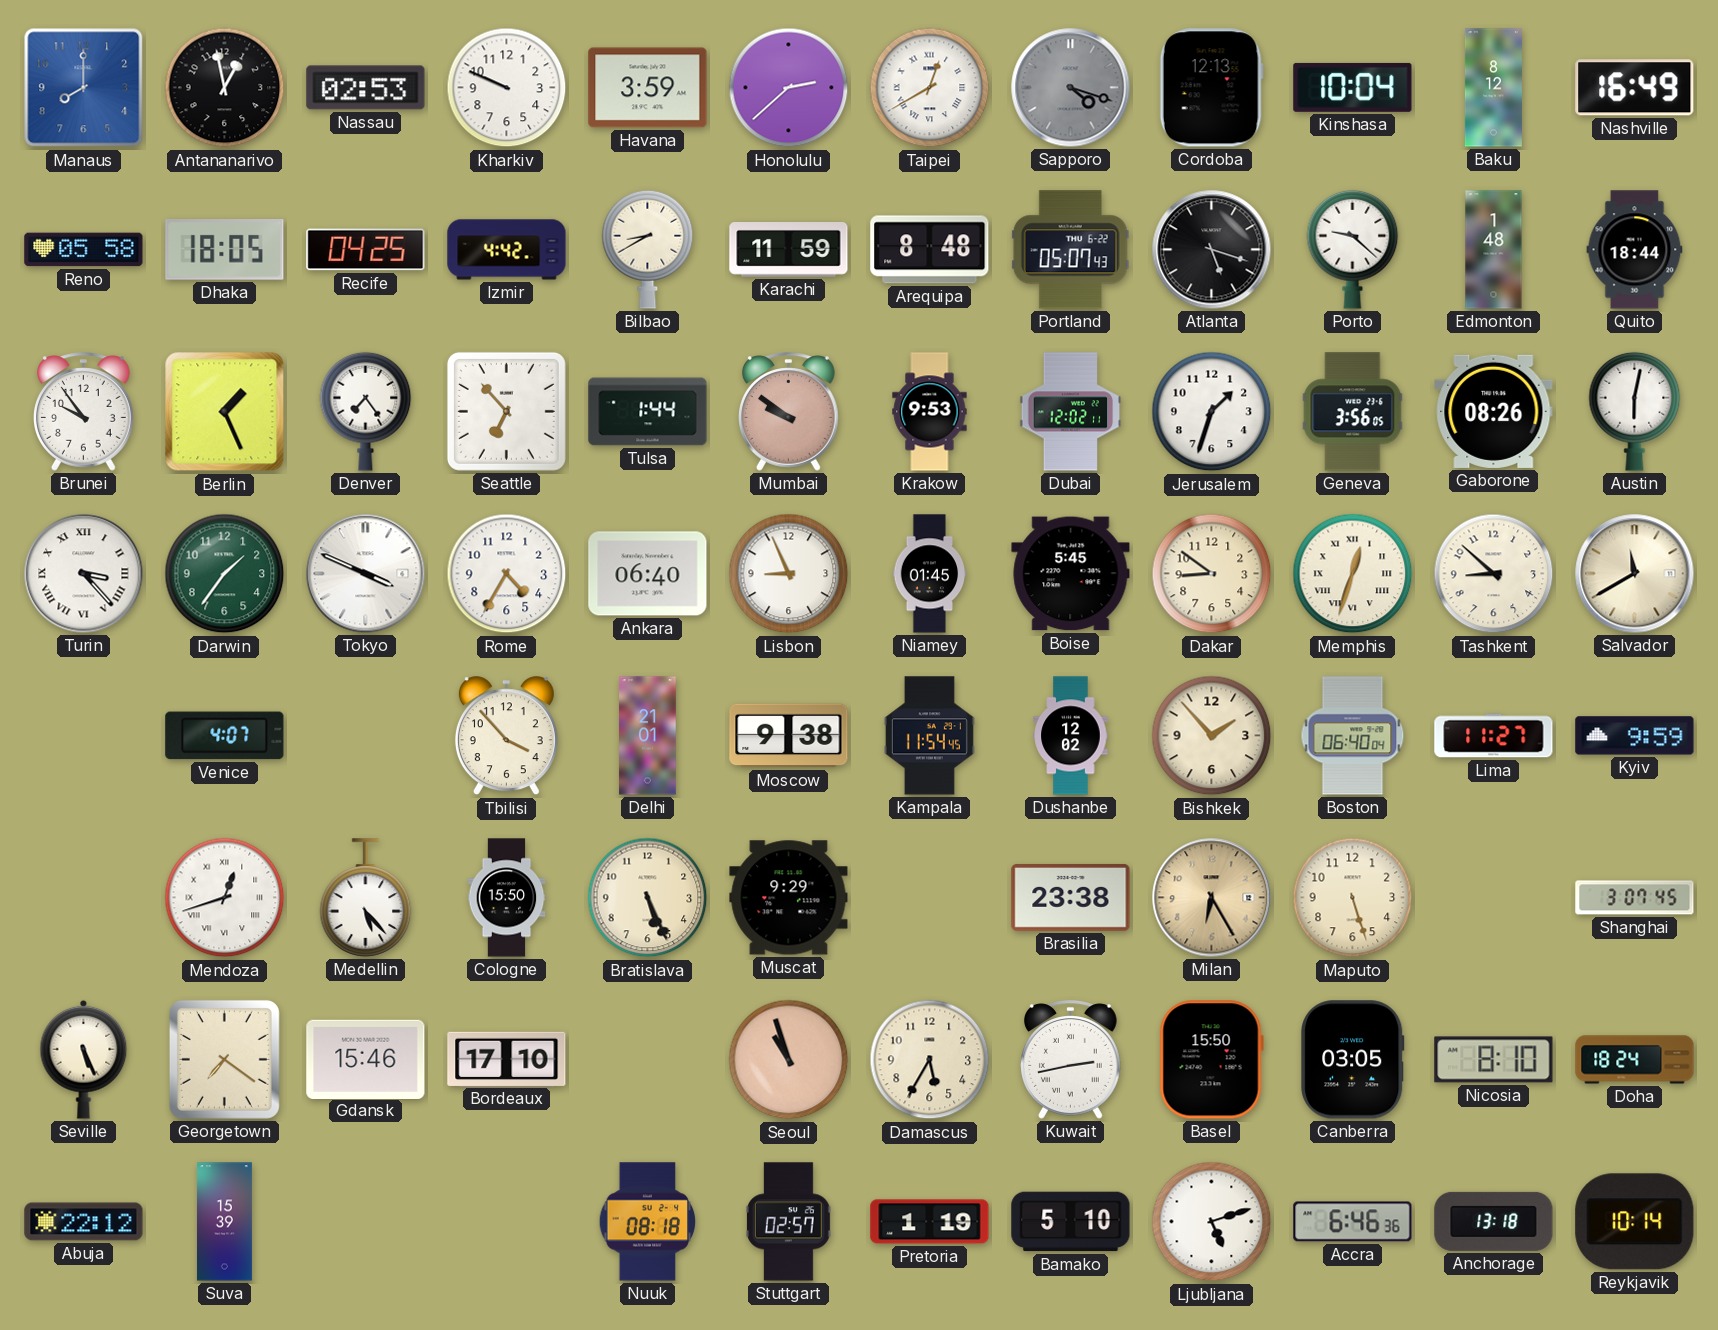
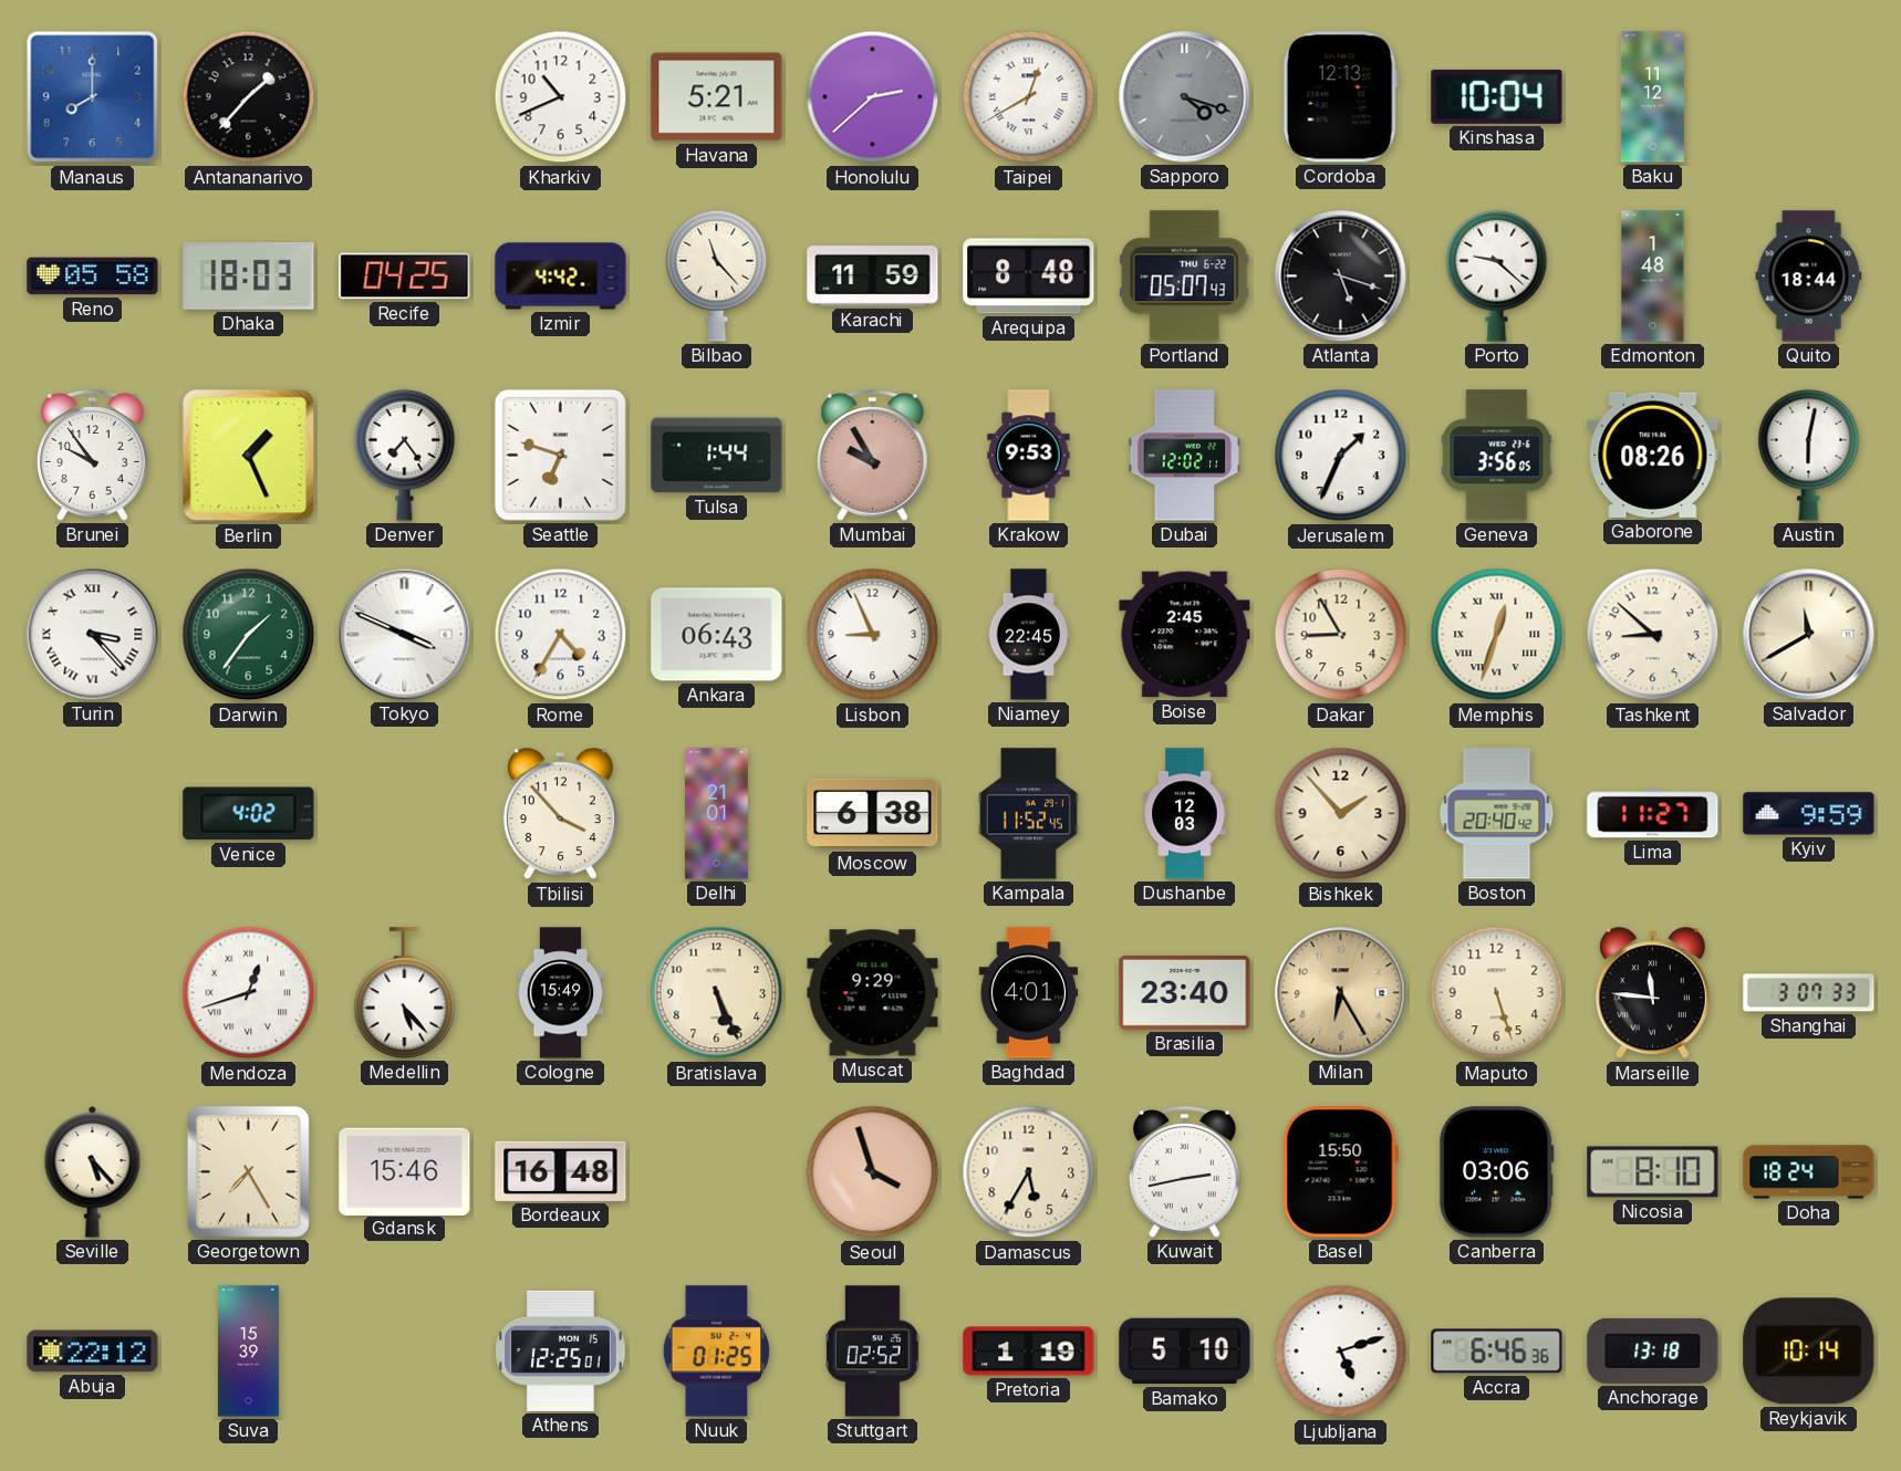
Antananarivo: 12:58 -> 1:37 (249, 97)
Nassau: 02:53 -> none (366, 88)
Kharkiv: 9:49 -> 10:41 (561, 97)
Havana: 3:59 -> 5:21 (717, 97)
Baku: 8:12 -> 11:12 (1652, 97)
Nashville: 16:49 -> none (1635, 88)
Dhaka: 18:05 -> 18:03 (249, 277)
Bilbao: 8:40 -> 11:23 (717, 275)
Seattle: 6:53 -> 6:48 (560, 455)
Mumbai: 9:51 -> 9:55 (873, 456)
Jerusalem: 1:33 -> 1:34 (1341, 456)
Ankara: 06:40 -> 06:43 (717, 635)
Niamey: 01:45 -> 22:45 (1029, 635)
Boise: 5:45 -> 2:45 (1185, 635)
Dakar: 8:51 -> 8:55 (1341, 635)
Venice: 4:07 -> 4:02 (249, 814)
Moscow: 9:38 -> 6:38 (873, 814)
Kampala: 11:54 -> 11:52 (1028, 814)
Dushanbe: 12:02 -> 12:03 (1185, 814)
Boston: 06:40 -> 20:40 (1497, 814)
Cologne: 15:50 -> 15:49 (561, 993)
Baghdad: none -> 4:01 (1029, 993)
Brasilia: 23:38 -> 23:40 (1185, 992)
Marseille: none -> 11:46 (1652, 993)
Shanghai: 3:07:45 -> 3:07:33 (1809, 993)
Seville: 5:26 -> 5:23 (93, 1171)
Georgetown: 7:21 -> 7:25 (248, 1171)
Bordeaux: 17:10 -> 16:48 (561, 1171)
Seoul: 10:57 -> 3:57 (873, 1172)
Canberra: 03:05 -> 03:06 (1497, 1172)
Athens: none -> 12:25 (561, 1350)
Nuuk: 08:18 -> 01:25 (717, 1352)
Stuttgart: 02:57 -> 02:52 (873, 1352)
